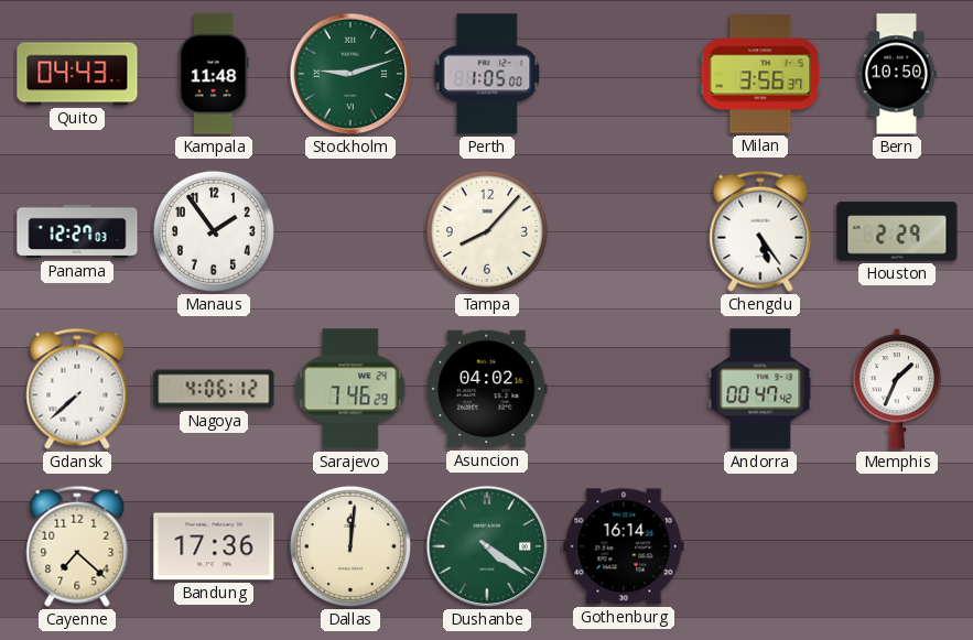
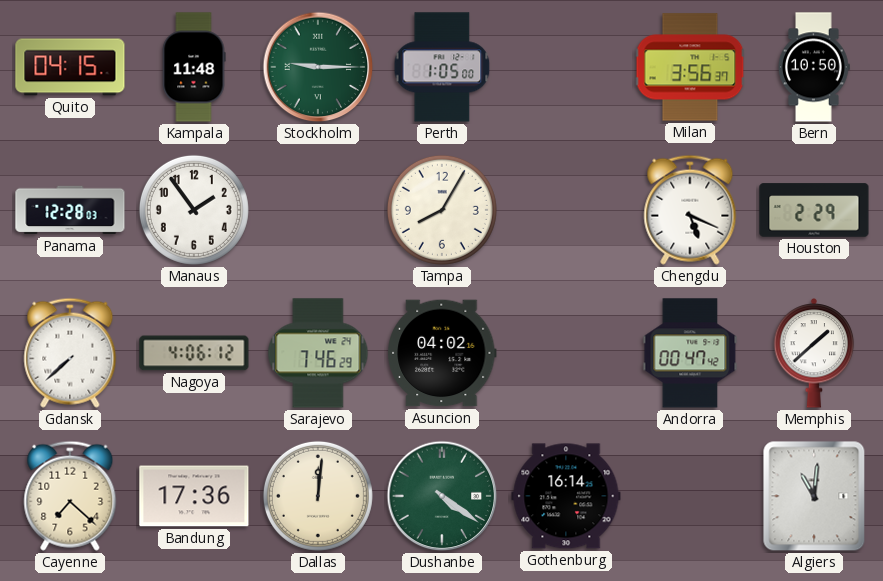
Quito: 04:43 -> 04:15 (70, 67)
Stockholm: 9:12 -> 9:15 (318, 67)
Panama: 12:27 -> 12:28 (70, 210)
Tampa: 8:07 -> 8:05 (442, 210)
Chengdu: 5:24 -> 5:19 (690, 210)
Memphis: 1:34 -> 1:38 (814, 354)
Algiers: none -> 11:01 (814, 496)
